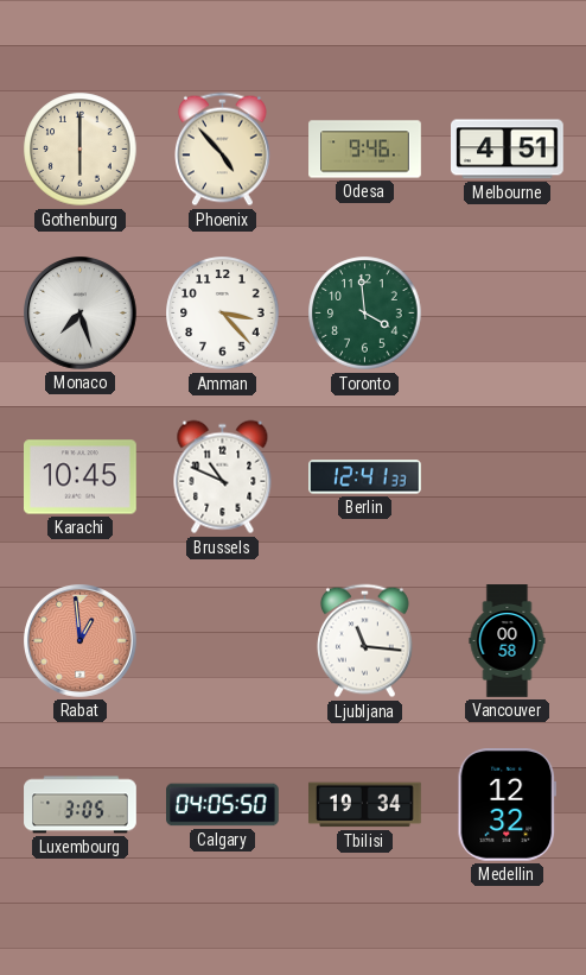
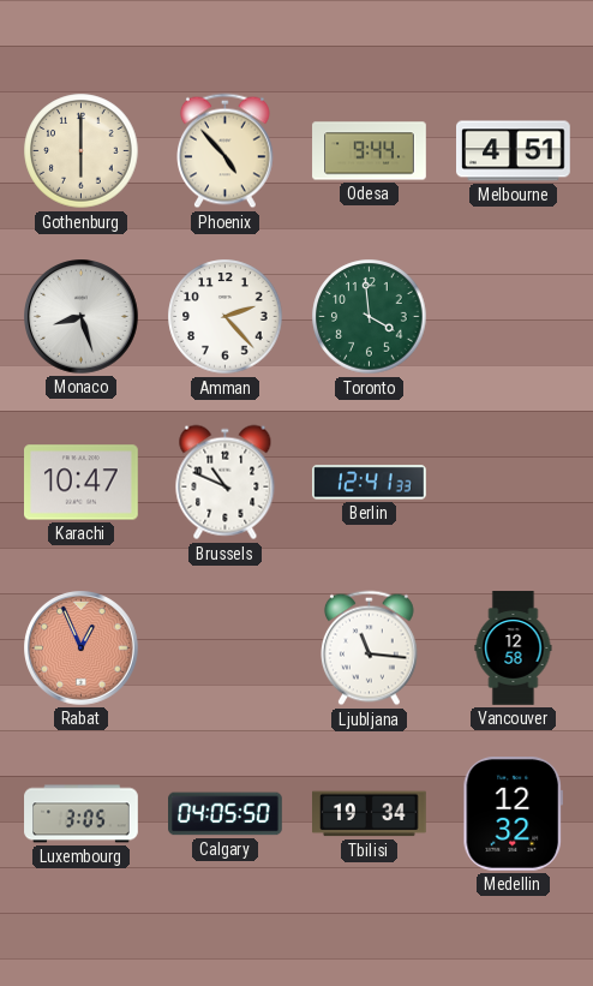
Odesa: 9:46 -> 9:44 (370, 151)
Monaco: 7:27 -> 8:27 (82, 317)
Amman: 3:23 -> 2:23 (226, 317)
Karachi: 10:45 -> 10:47 (82, 483)
Rabat: 12:59 -> 12:56 (82, 649)
Vancouver: 00:58 -> 12:58 (514, 649)
